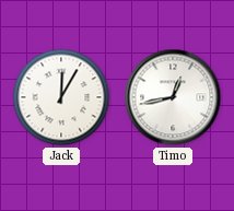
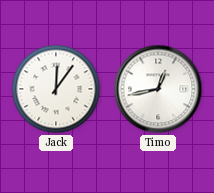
Jack: 12:05 -> 12:06 (56, 89)
